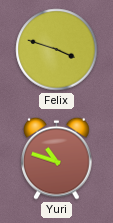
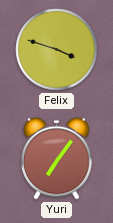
Yuri: 10:48 -> 7:06 (57, 158)
